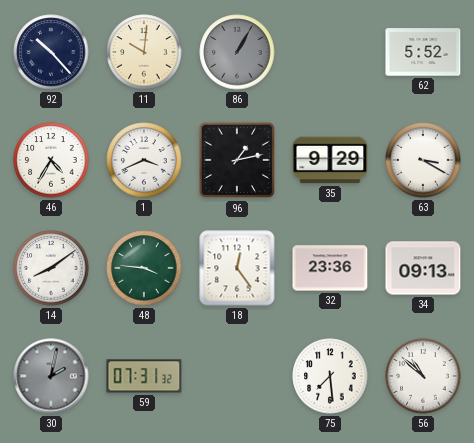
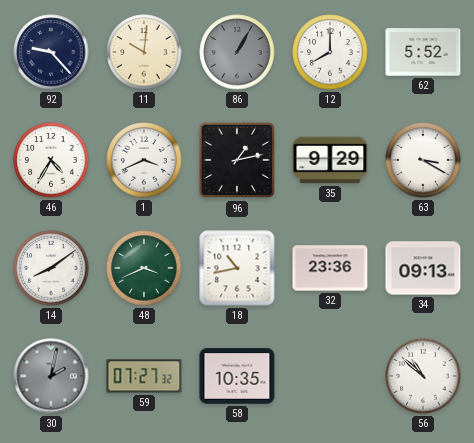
92: 10:23 -> 9:23 (51, 52)
12: none -> 8:00 (330, 52)
48: 3:46 -> 3:41 (144, 268)
18: 12:24 -> 10:43 (237, 268)
59: 07:31 -> 07:27 (144, 376)
58: none -> 10:35 (237, 376)
75: 7:29 -> none (330, 376)
